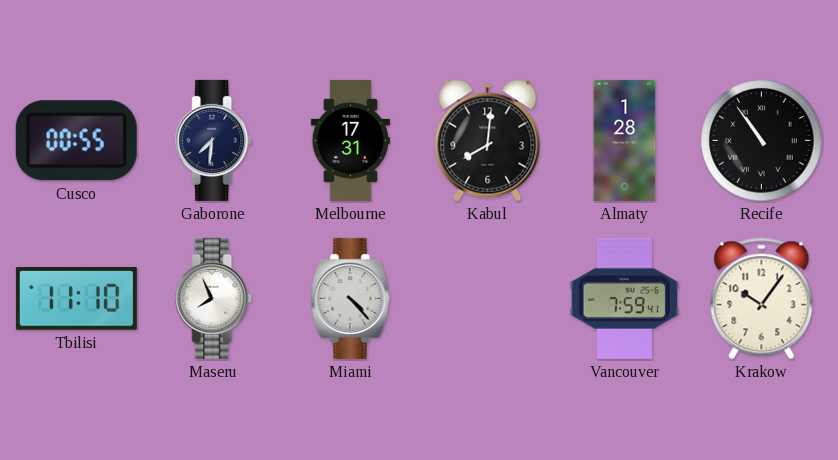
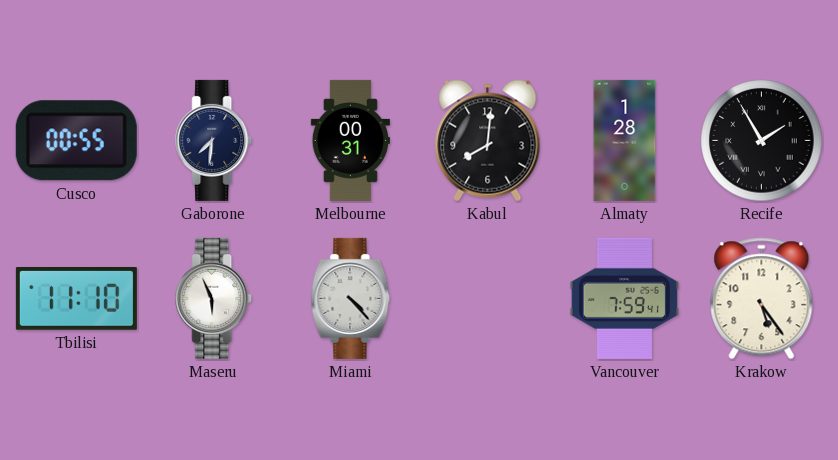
Melbourne: 17:31 -> 00:31 (350, 140)
Recife: 10:54 -> 1:55 (762, 141)
Maseru: 7:56 -> 5:56 (214, 298)
Krakow: 10:06 -> 5:24 (762, 299)
